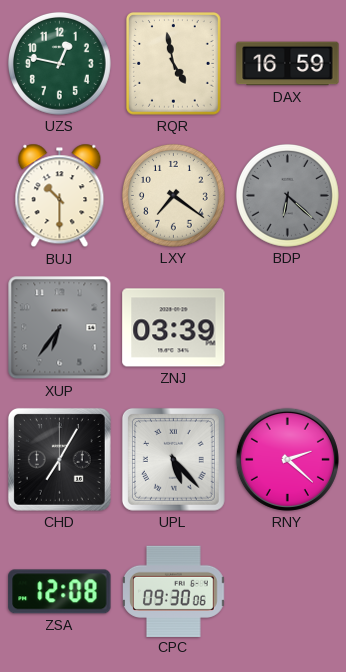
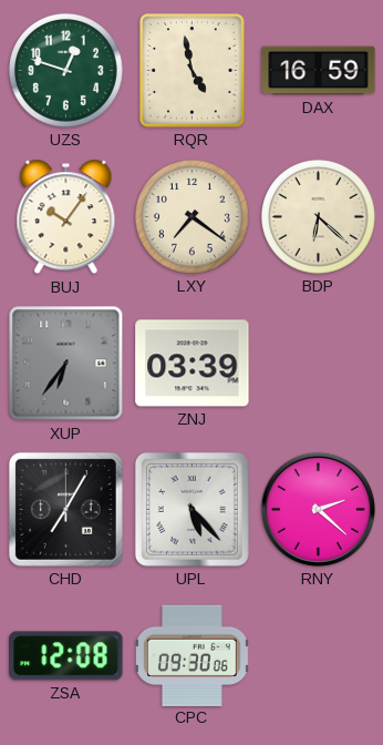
UZS: 12:47 -> 12:48 (65, 70)
BUJ: 10:30 -> 10:06 (66, 217)
BDP dial: grey -> cream (318, 216)
